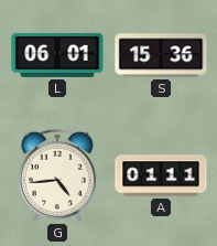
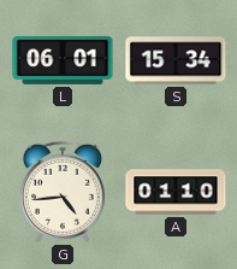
S: 15:36 -> 15:34 (176, 60)
A: 01:11 -> 01:10 (176, 192)
